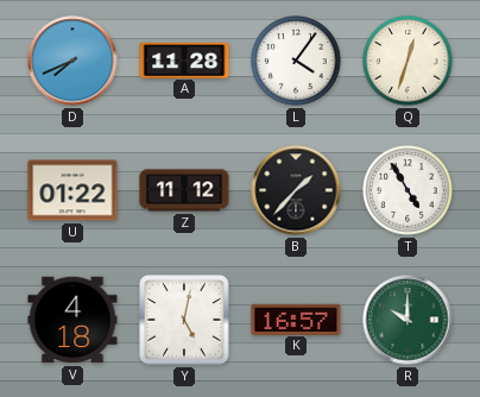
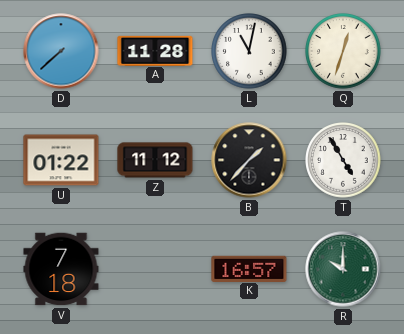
D: 7:41 -> 7:38 (61, 51)
L: 4:06 -> 11:02 (249, 51)
V: 4:18 -> 7:18 (61, 269)
Y: 5:02 -> none (184, 320)
